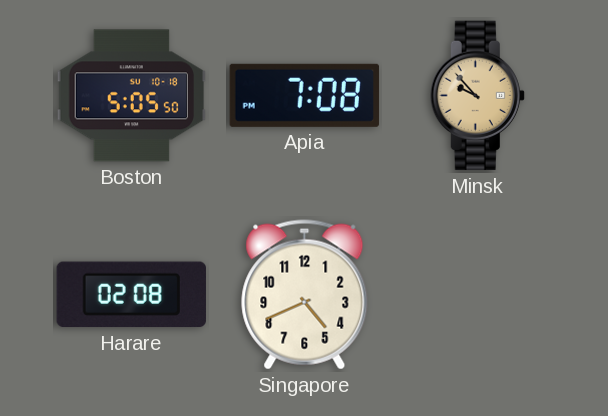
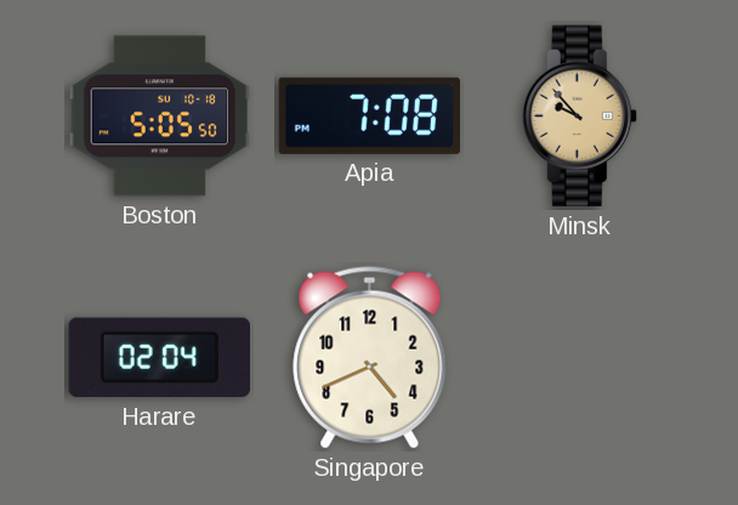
Harare: 02:08 -> 02:04 (159, 358)
